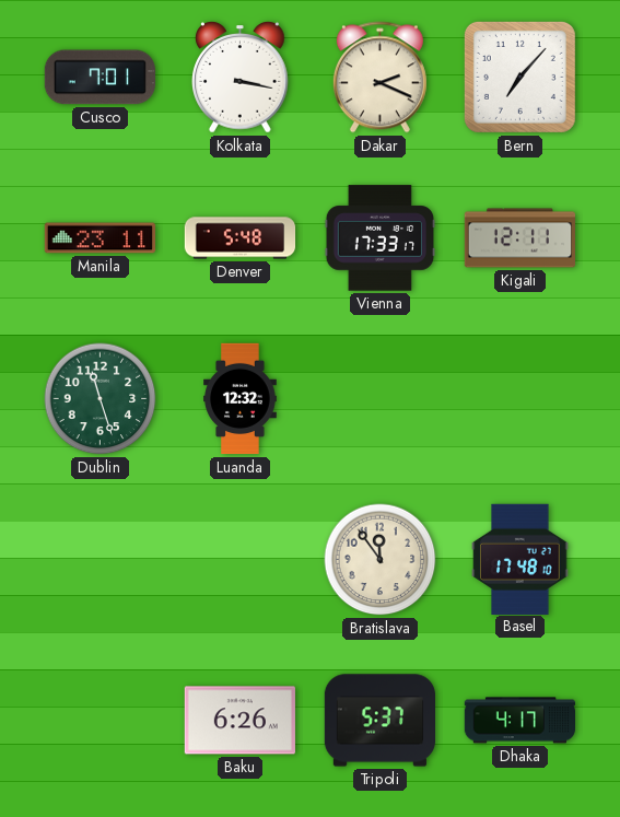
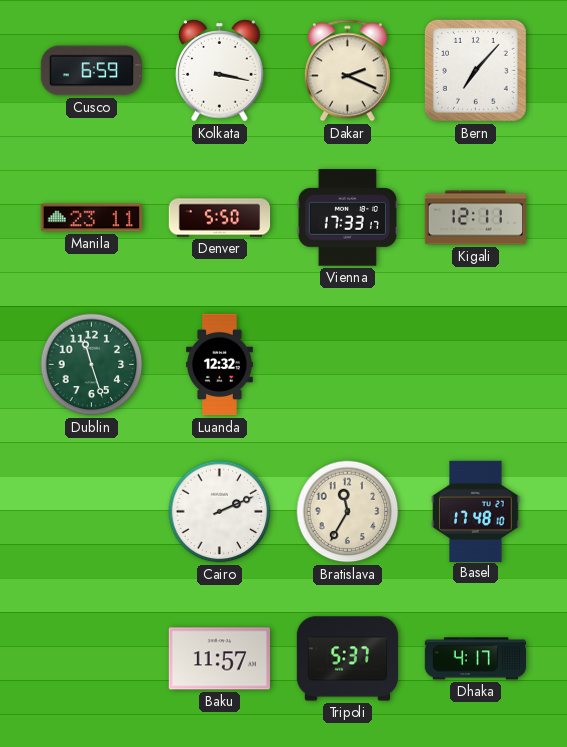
Cusco: 7:01 -> 6:59 (91, 71)
Denver: 5:48 -> 5:50 (220, 218)
Cairo: none -> 2:11 (220, 512)
Bratislava: 11:54 -> 11:35 (348, 512)
Baku: 6:26 -> 11:57 (219, 659)
